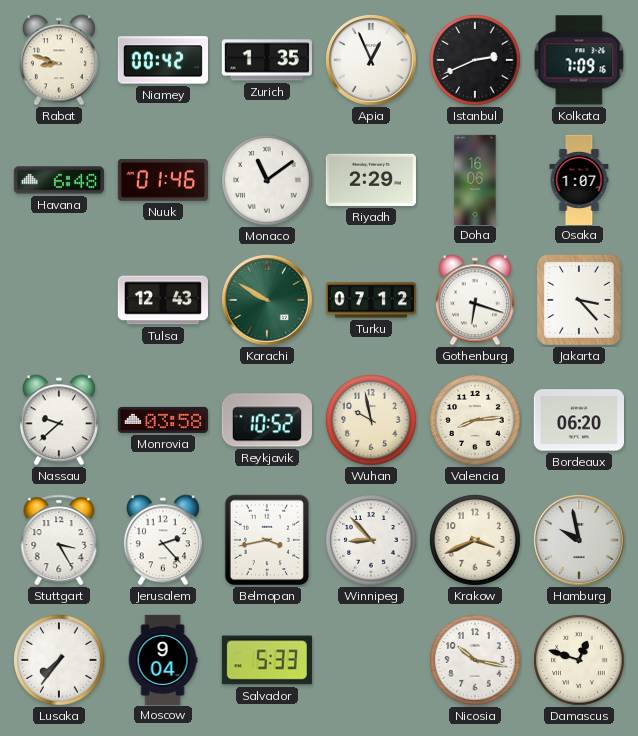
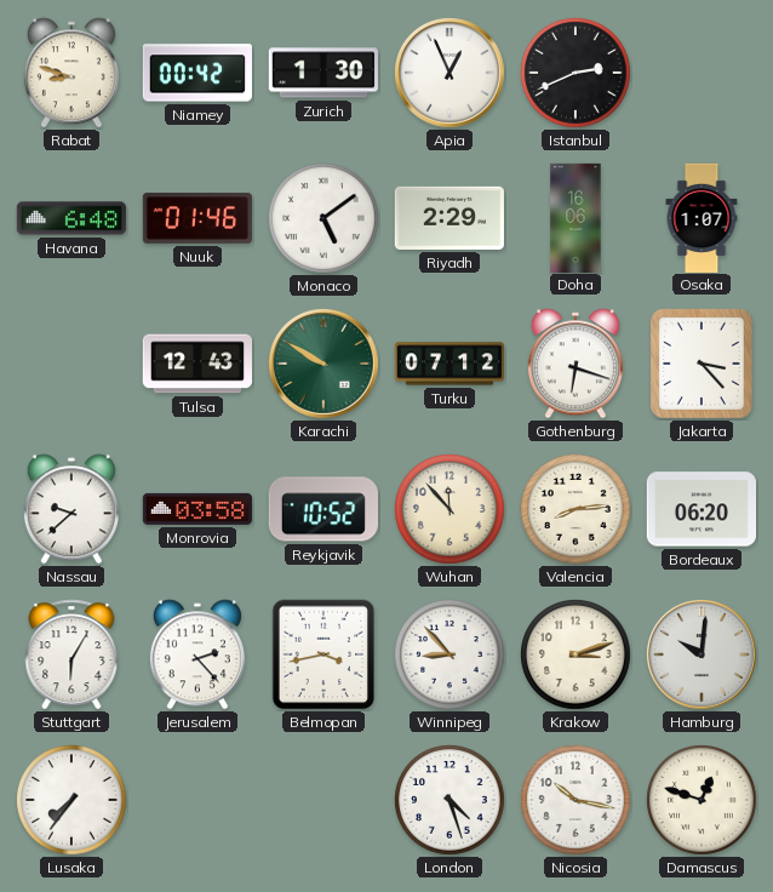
Zurich: 1:35 -> 1:30 (323, 73)
Kolkata: 7:09 -> none (579, 60)
Monaco: 11:09 -> 5:09 (323, 218)
Wuhan: 9:58 -> 11:53 (450, 509)
Stuttgart: 3:25 -> 6:05 (71, 654)
Krakow: 3:41 -> 3:12 (576, 654)
Hamburg: 9:58 -> 10:01 (703, 656)
Moscow: 9:04 -> none (163, 659)
Salvador: 5:33 -> none (267, 660)
London: none -> 4:27 (450, 800)
